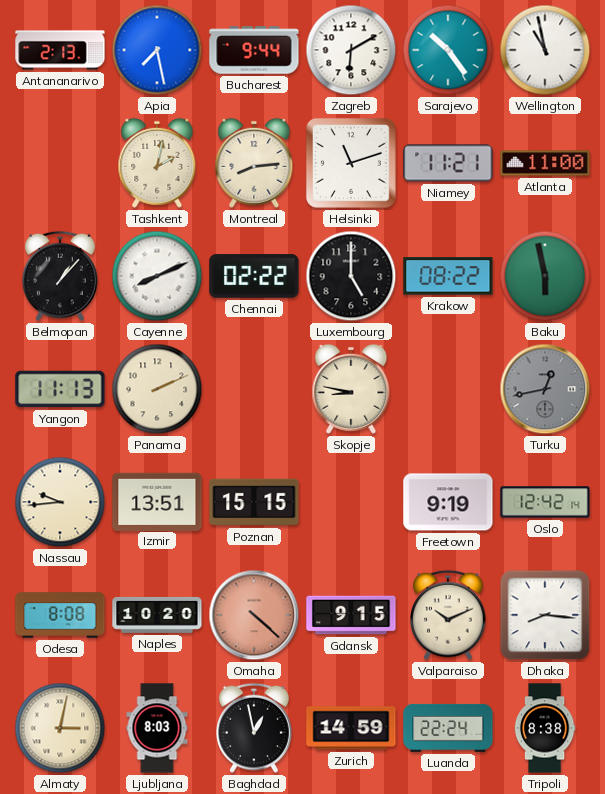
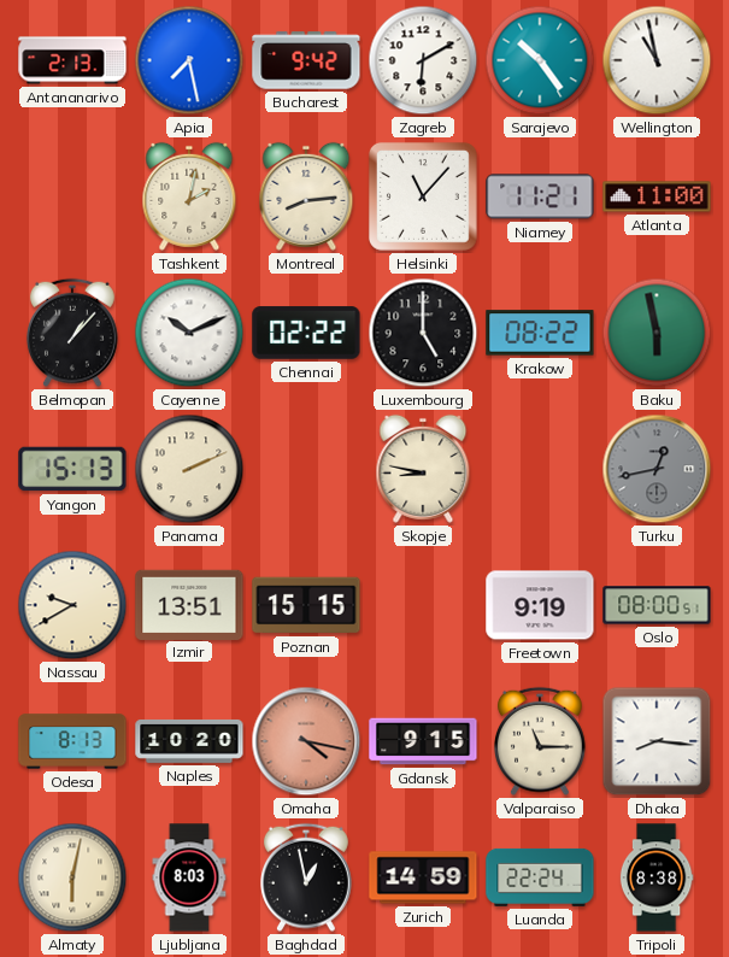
Bucharest: 9:44 -> 9:42 (306, 60)
Helsinki: 11:12 -> 11:07 (423, 196)
Cayenne: 8:11 -> 10:11 (189, 333)
Yangon: 11:13 -> 15:13 (72, 469)
Nassau: 9:44 -> 9:40 (72, 605)
Oslo: 12:42 -> 08:00 (657, 605)
Odesa: 8:08 -> 8:13 (72, 741)
Omaha: 4:22 -> 4:17 (306, 741)
Valparaiso: 10:11 -> 11:15 (541, 741)
Almaty: 3:02 -> 6:02 (72, 877)
